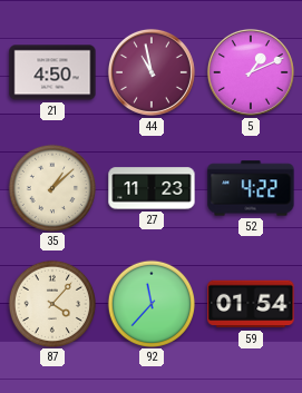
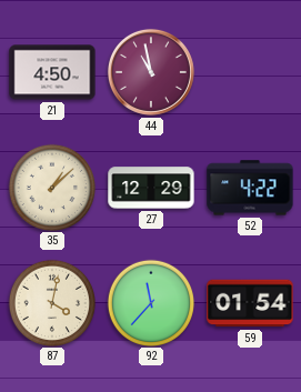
5: 1:11 -> none (251, 72)
27: 11:23 -> 12:29 (151, 188)
87: 4:07 -> 4:02 (51, 302)
